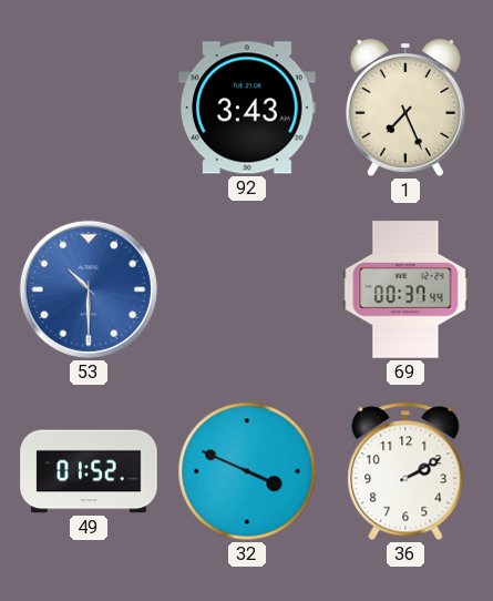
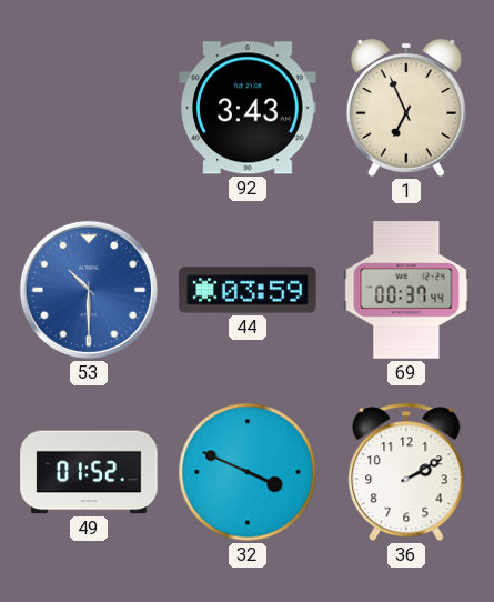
1: 7:26 -> 6:56 (406, 109)
44: none -> 03:59 (248, 290)
